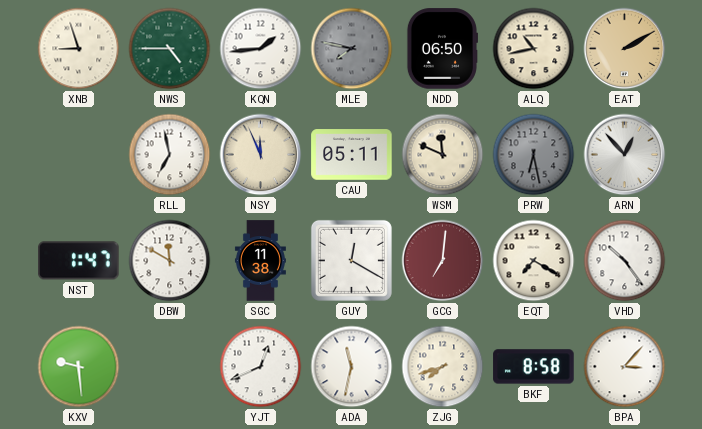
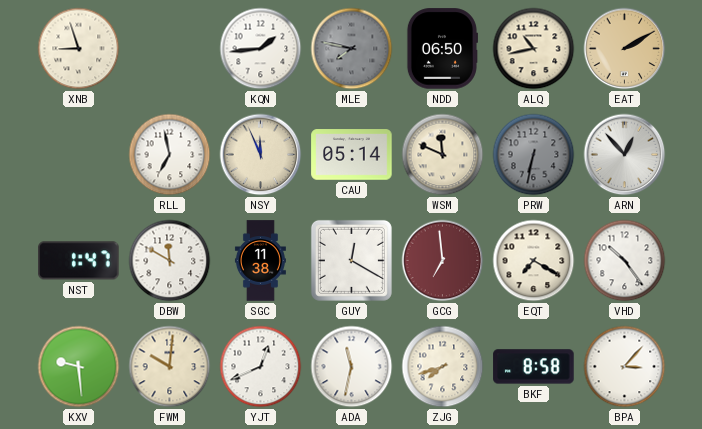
NWS: 4:45 -> none (170, 49)
CAU: 05:11 -> 05:14 (352, 155)
PRW: 6:28 -> 6:32 (534, 155)
GCG: 7:01 -> 6:59 (443, 261)
FWM: none -> 10:01 (170, 367)
